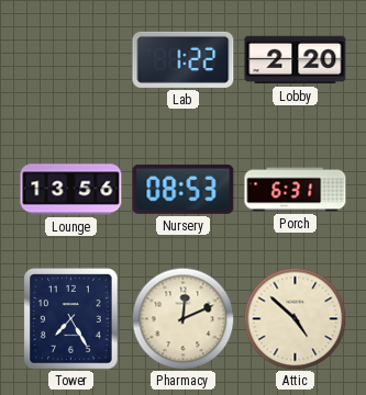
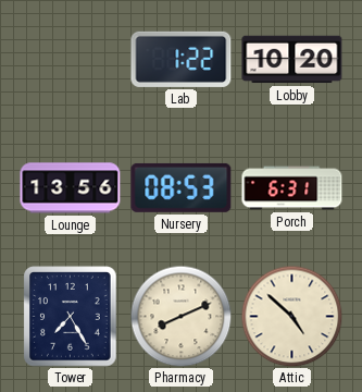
Lobby: 2:20 -> 10:20 (292, 60)
Pharmacy: 12:11 -> 8:11 (180, 316)
